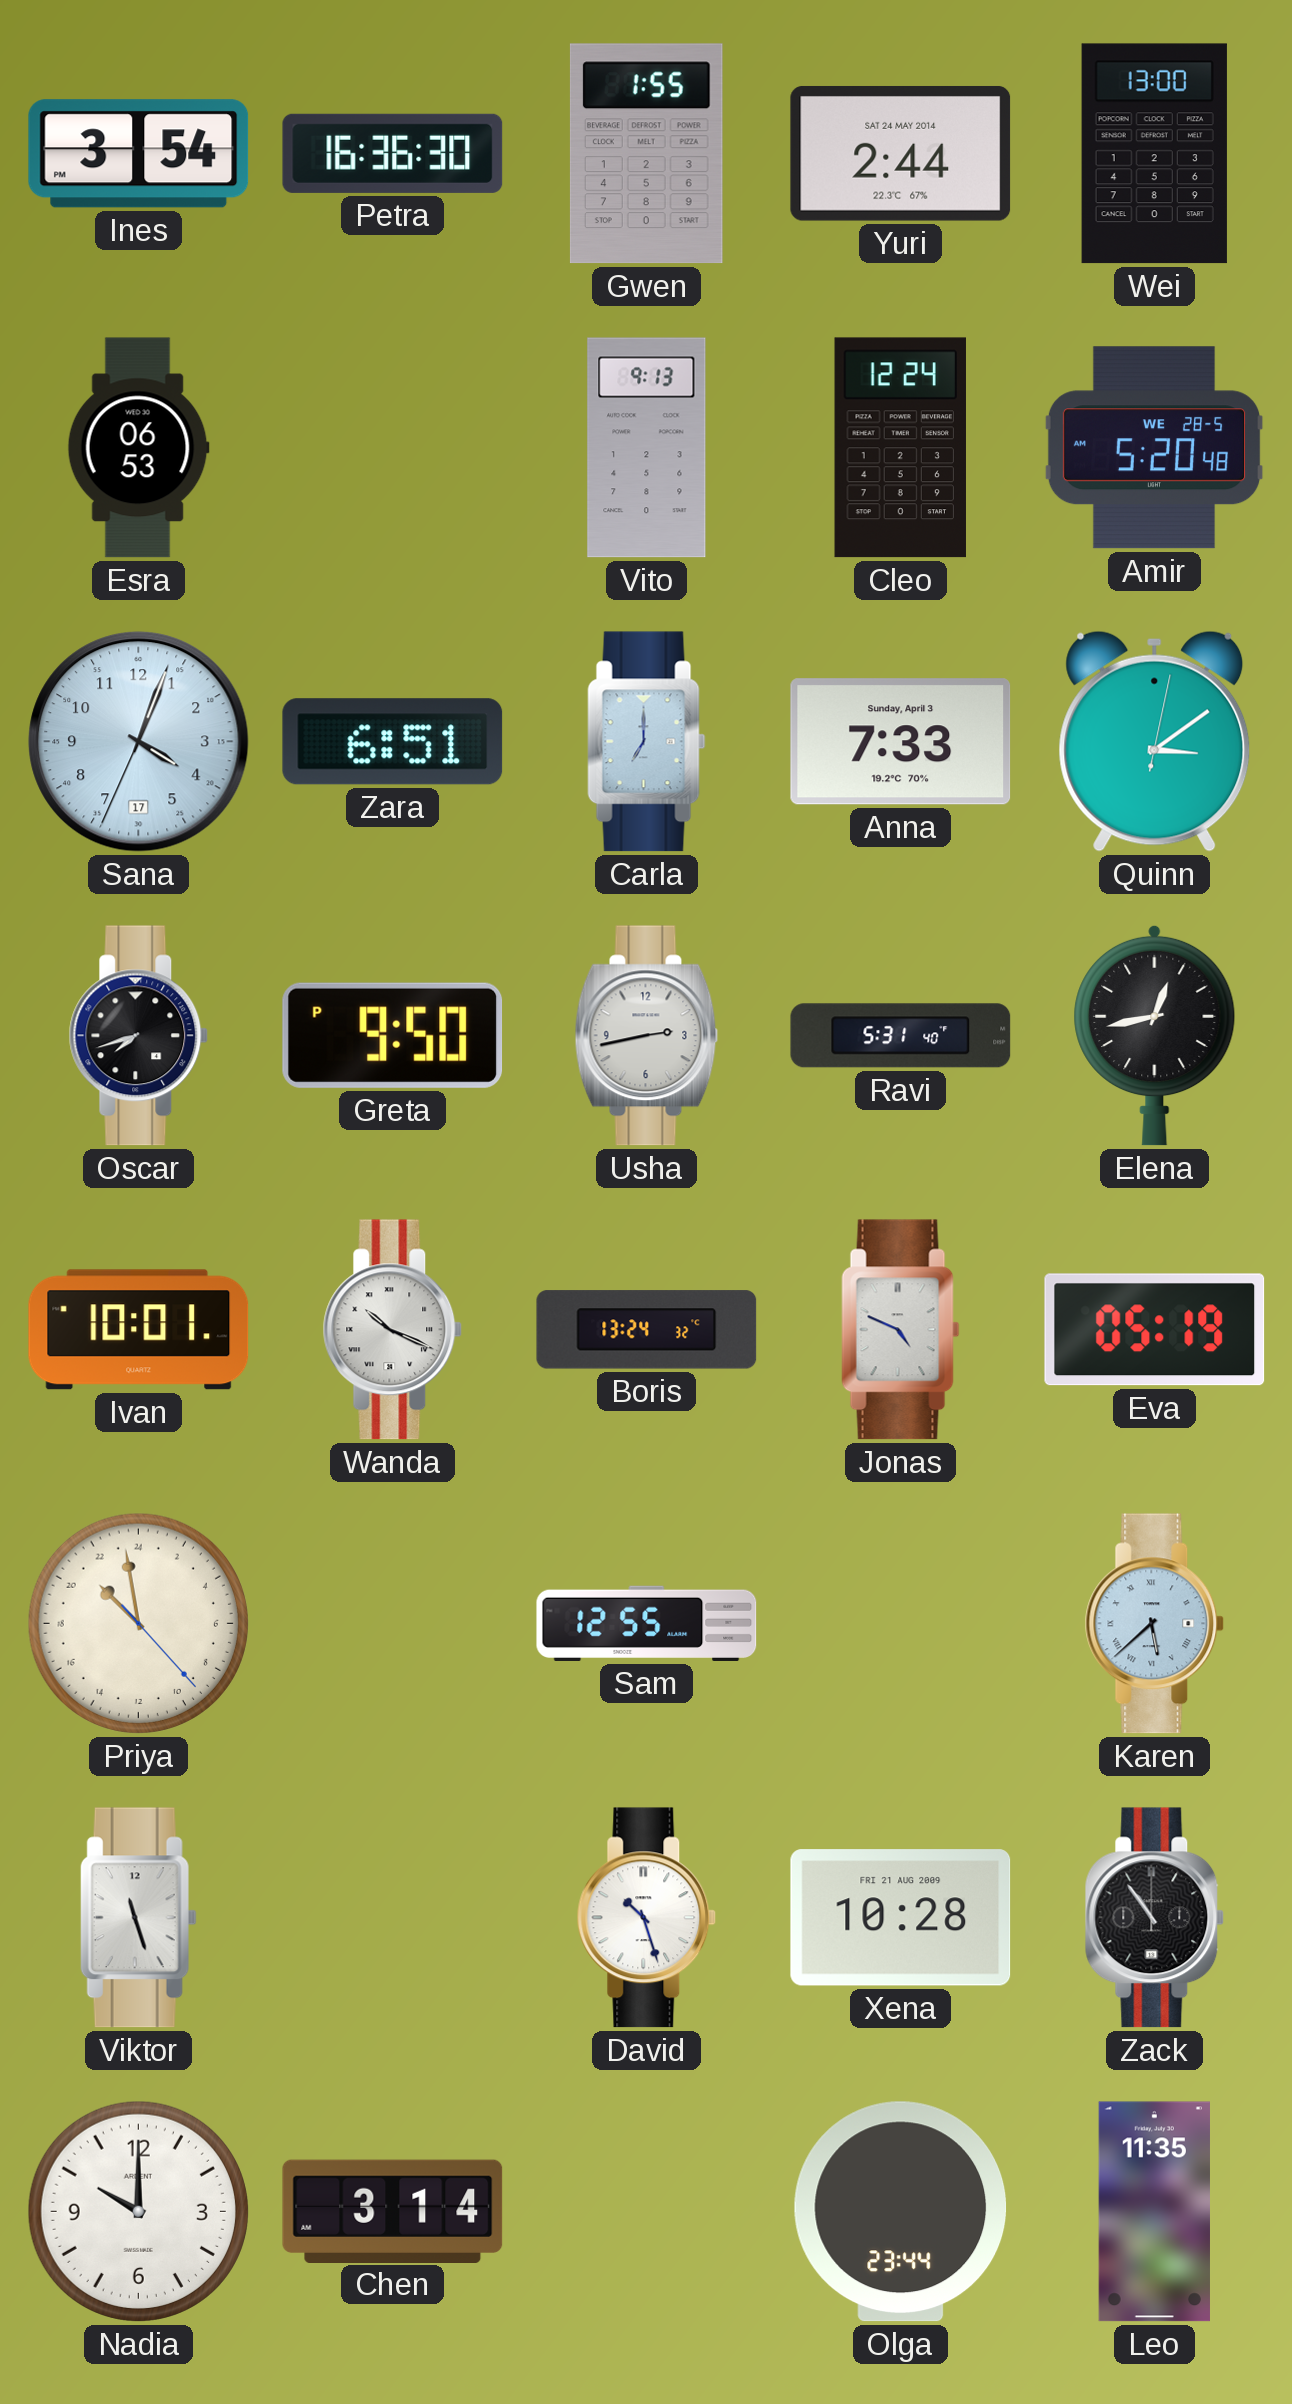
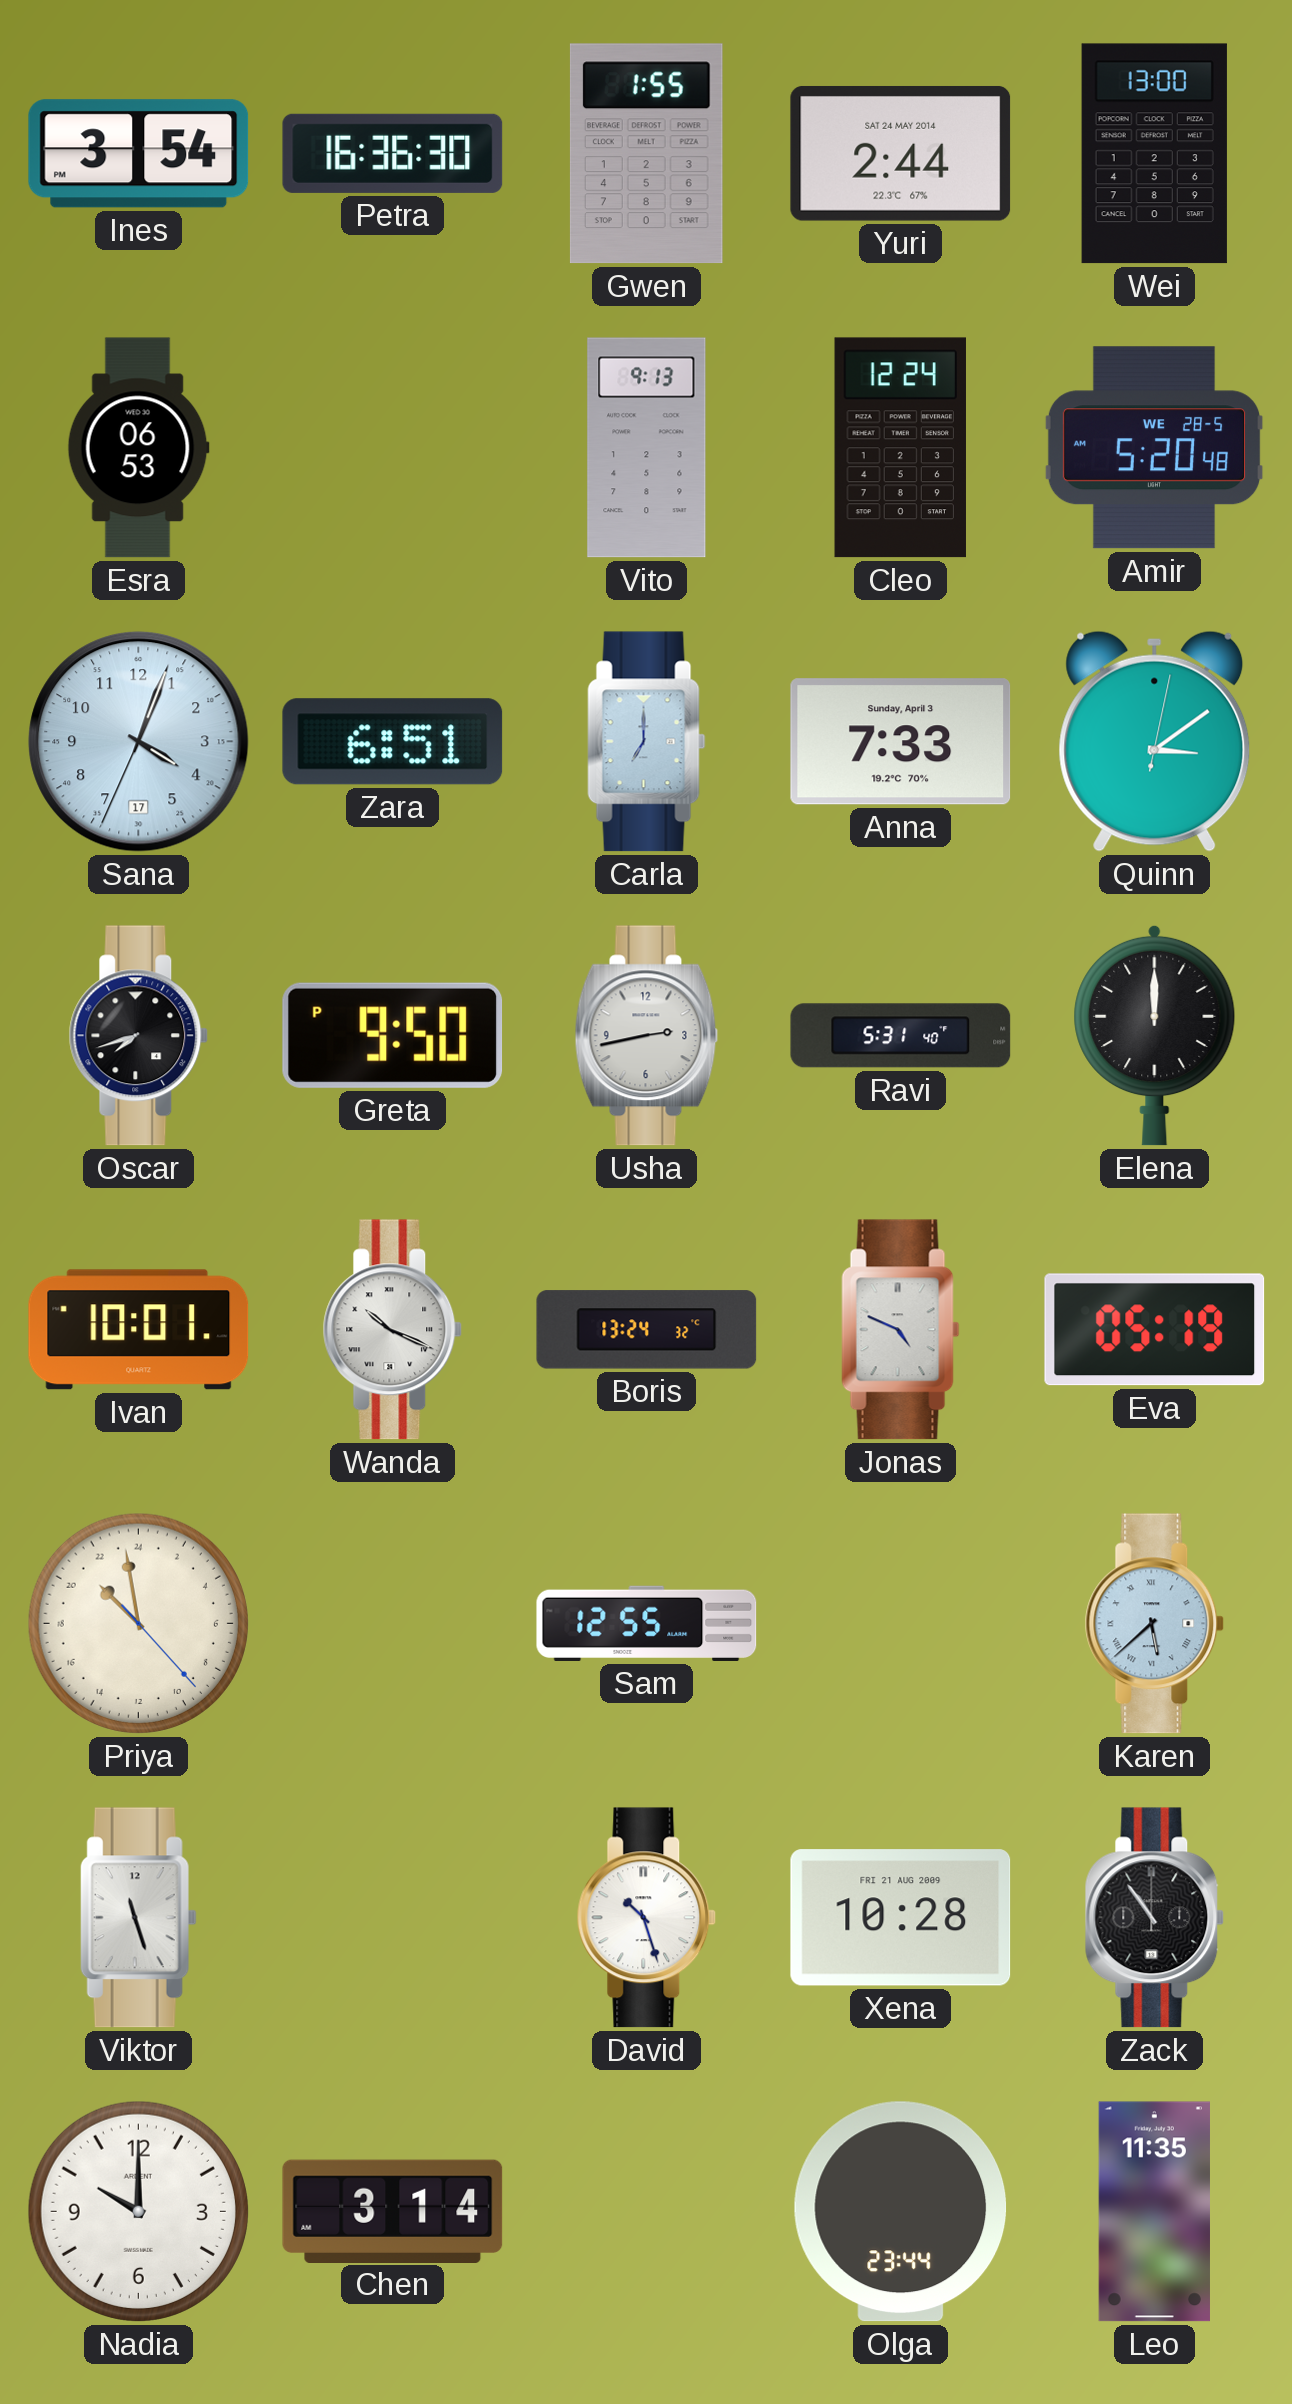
Elena: 12:43 -> 12:00 (1155, 1035)
